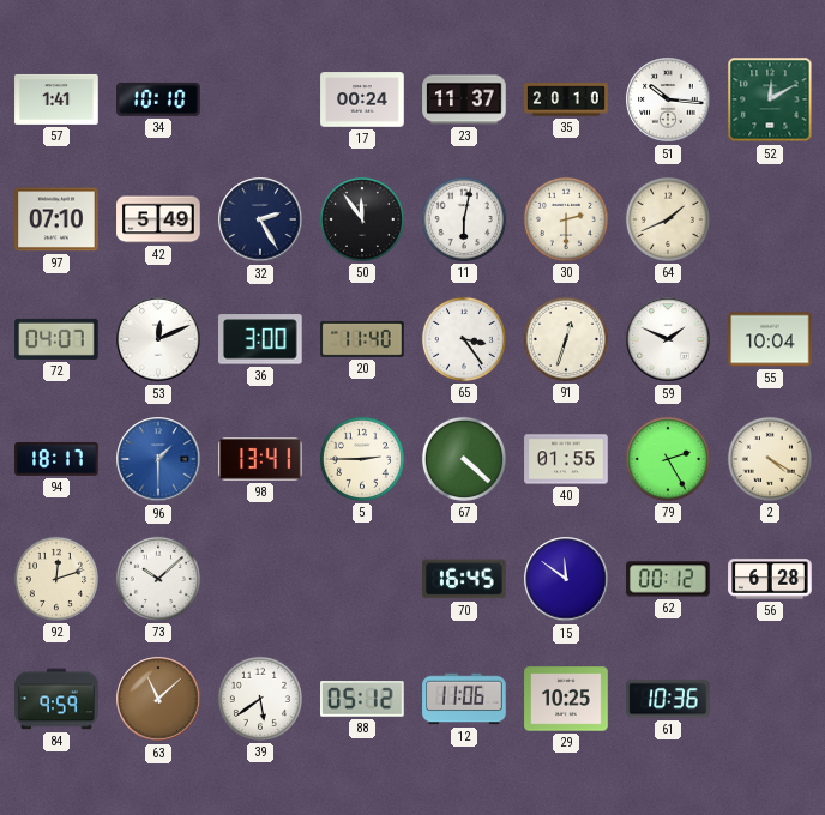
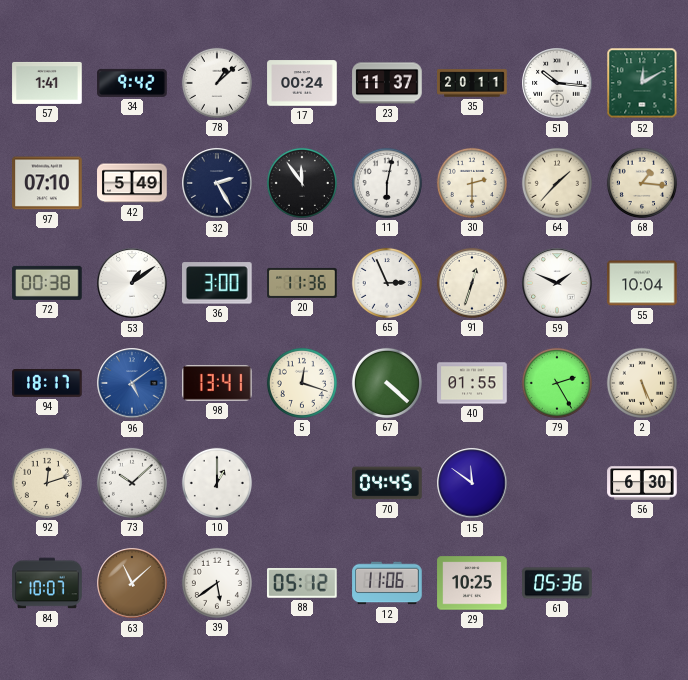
34: 10:10 -> 9:42 (132, 83)
78: none -> 1:08 (217, 83)
35: 20:10 -> 20:11 (472, 83)
64: 1:41 -> 1:37 (557, 183)
68: none -> 1:16 (642, 183)
72: 04:07 -> 00:38 (47, 283)
53: 12:11 -> 1:09 (132, 283)
20: 11:40 -> 11:36 (302, 283)
65: 3:24 -> 2:56 (387, 283)
96: 1:30 -> 5:09 (132, 383)
5: 2:45 -> 12:18 (302, 383)
2: 4:20 -> 5:26 (642, 383)
10: none -> 1:00 (217, 483)
70: 16:45 -> 04:45 (387, 483)
62: 00:12 -> none (668, 579)
56: 6:28 -> 6:30 (642, 483)
84: 9:59 -> 10:07 (47, 583)
61: 10:36 -> 05:36 (557, 583)
